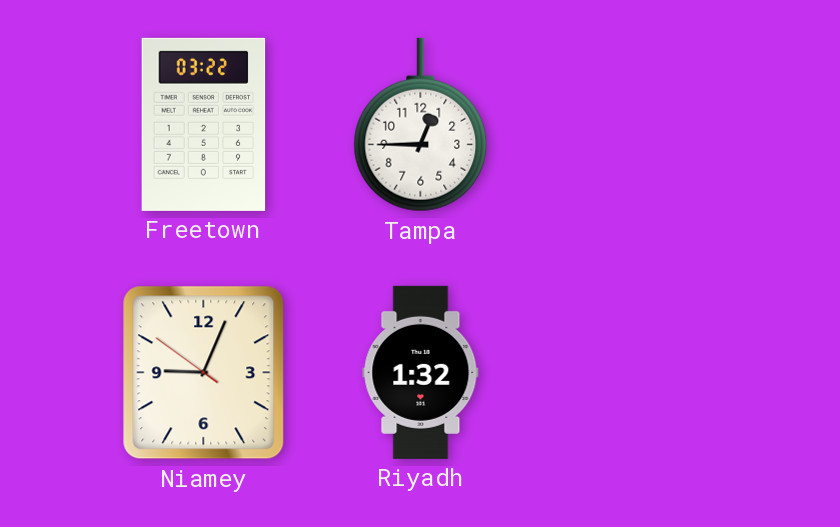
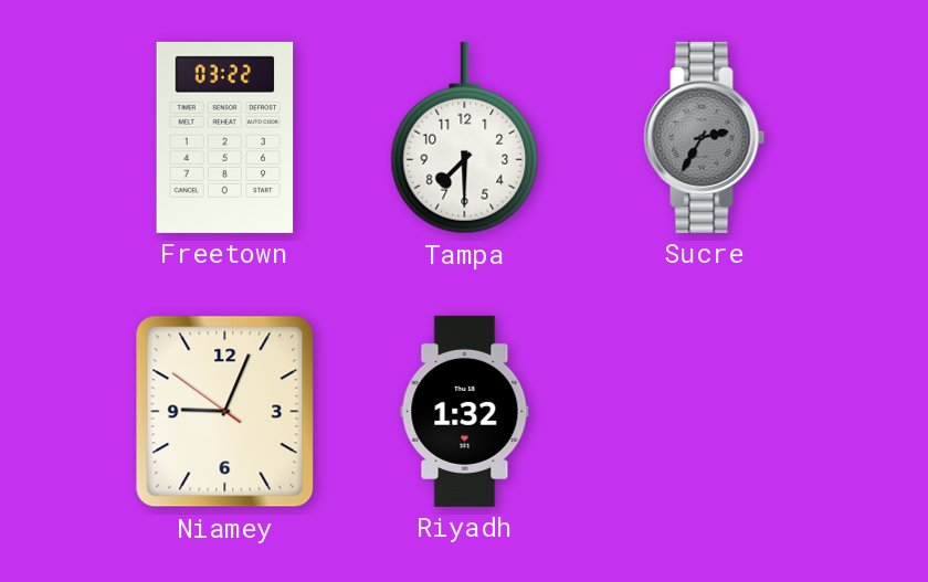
Tampa: 12:45 -> 7:30 (465, 138)
Sucre: none -> 2:35 (705, 137)
